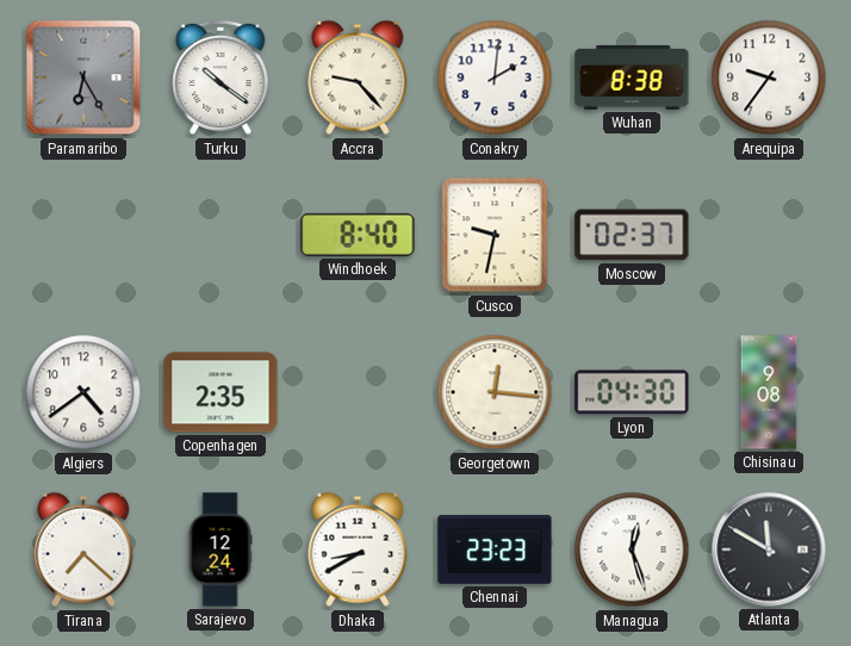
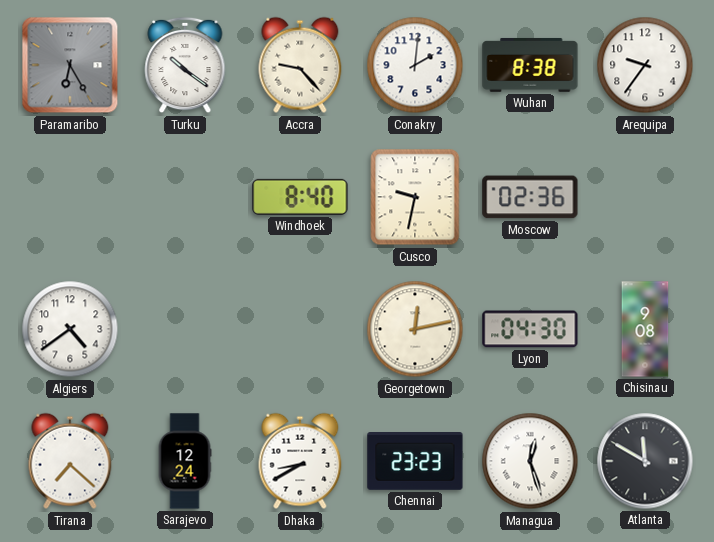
Moscow: 02:37 -> 02:36 (530, 197)
Copenhagen: 2:35 -> none (220, 392)
Georgetown: 12:16 -> 12:13 (415, 329)
